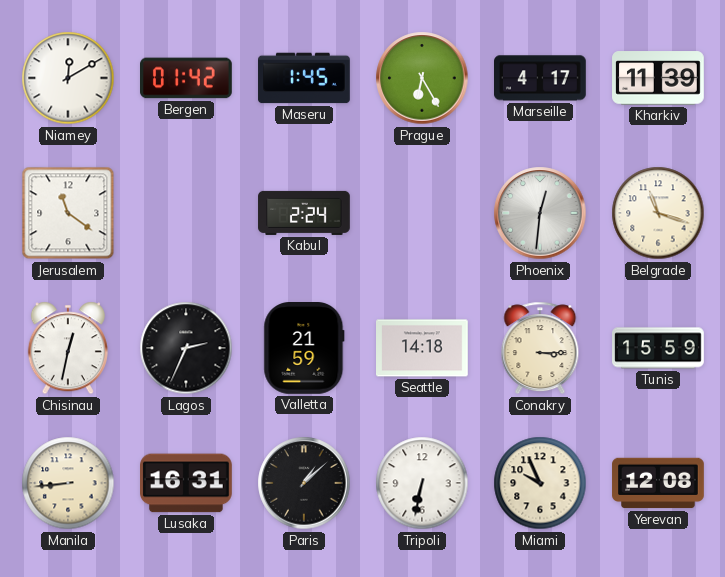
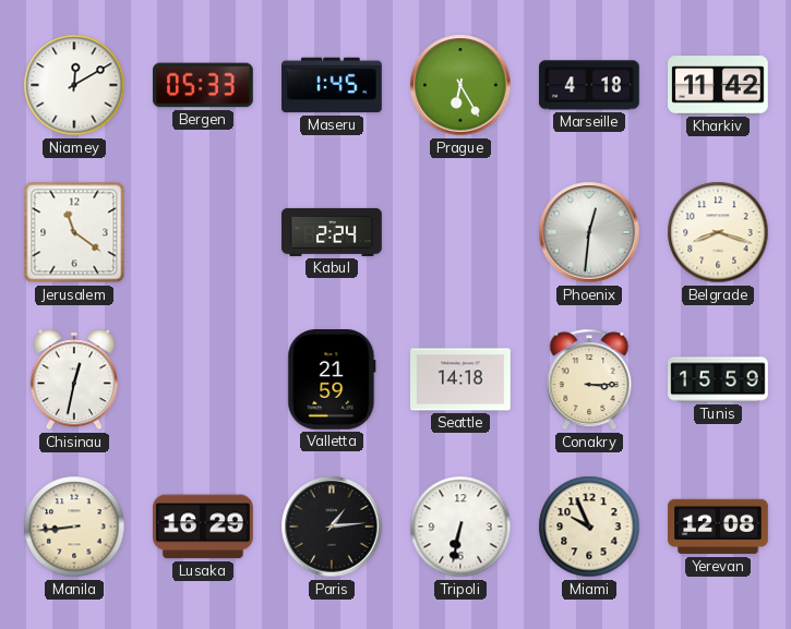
Bergen: 01:42 -> 05:33 (204, 85)
Marseille: 4:17 -> 4:18 (590, 85)
Kharkiv: 11:39 -> 11:42 (718, 85)
Belgrade: 11:18 -> 8:18 (718, 232)
Lagos: 2:34 -> none (186, 348)
Lusaka: 16:31 -> 16:29 (204, 527)
Paris: 1:08 -> 1:14 (332, 527)
